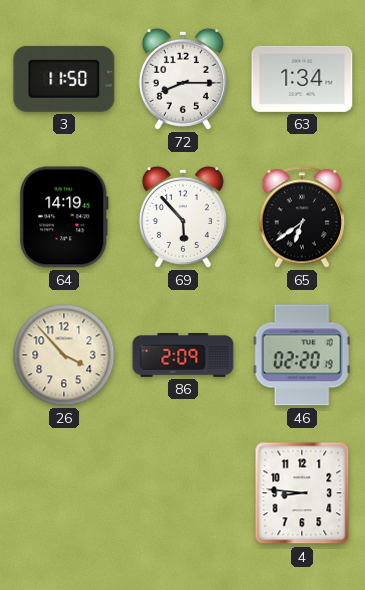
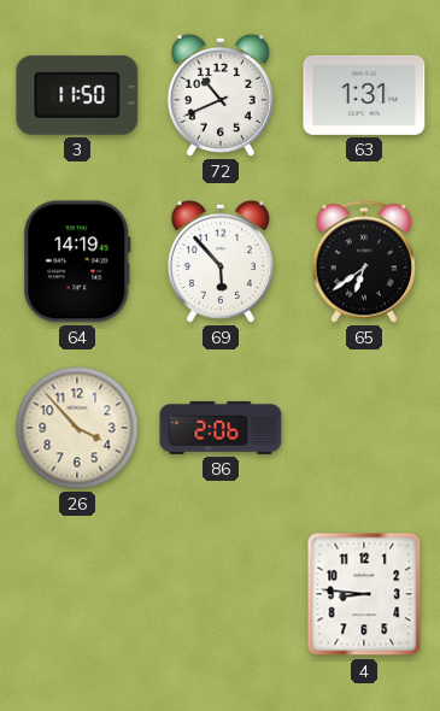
72: 8:15 -> 10:41 (221, 95)
63: 1:34 -> 1:31 (364, 95)
86: 2:09 -> 2:06 (221, 429)
46: 02:20 -> none (302, 355)
